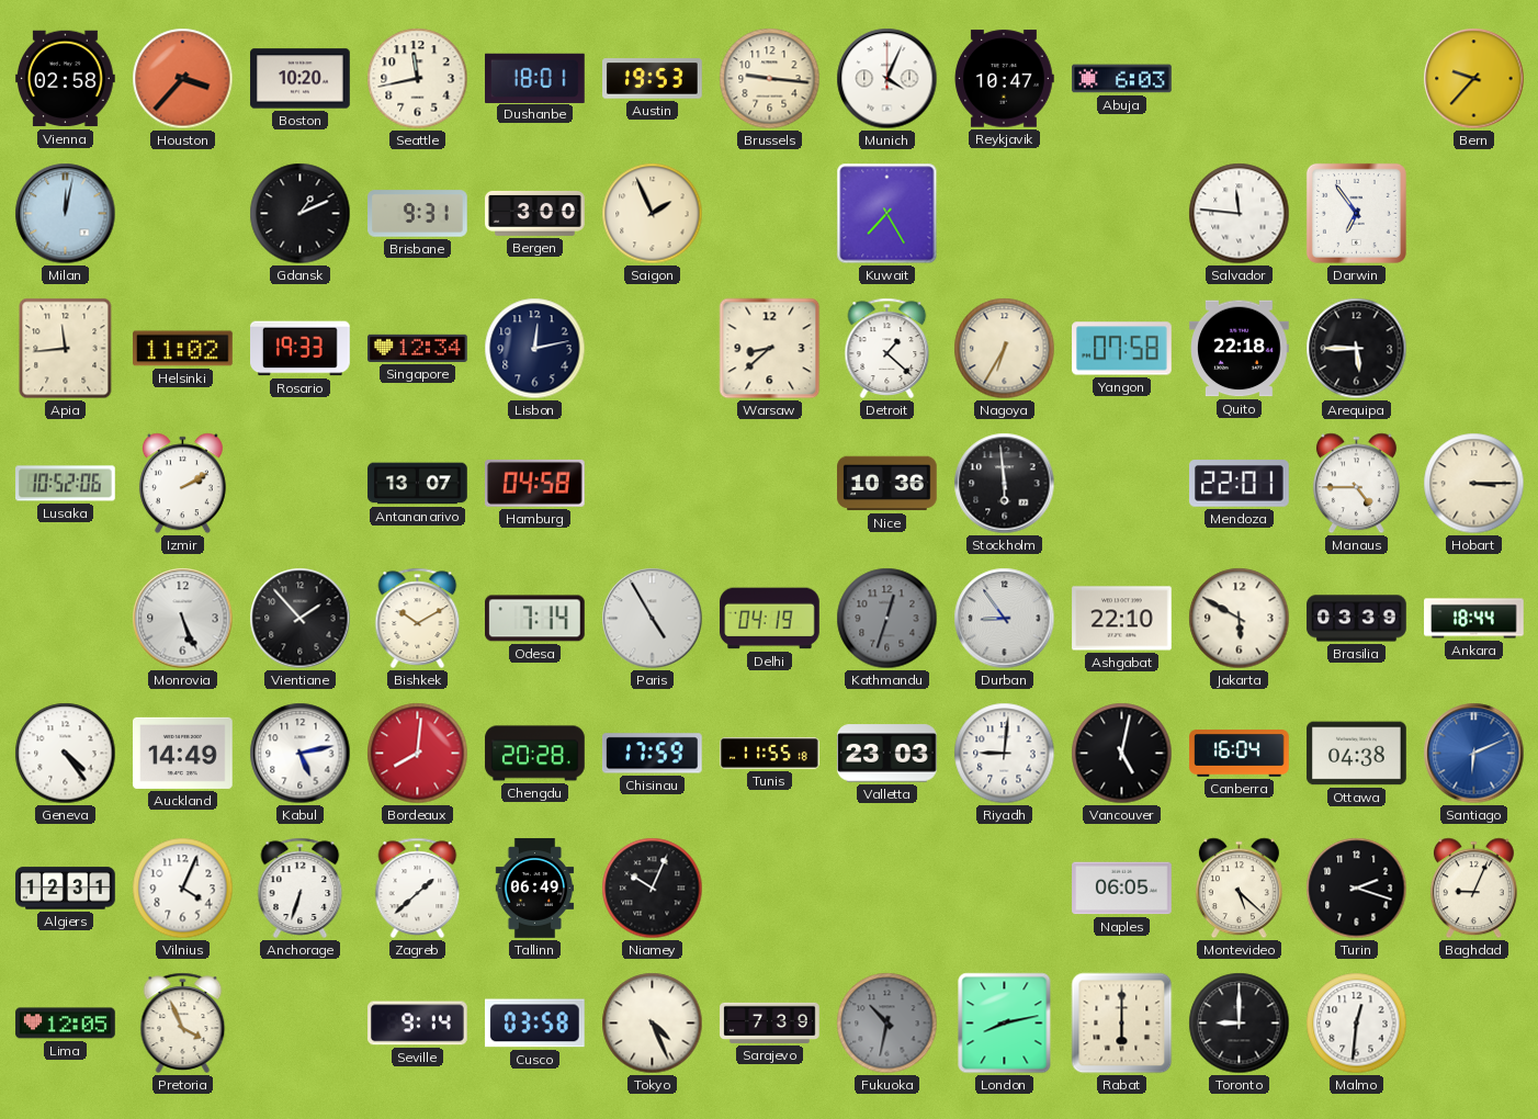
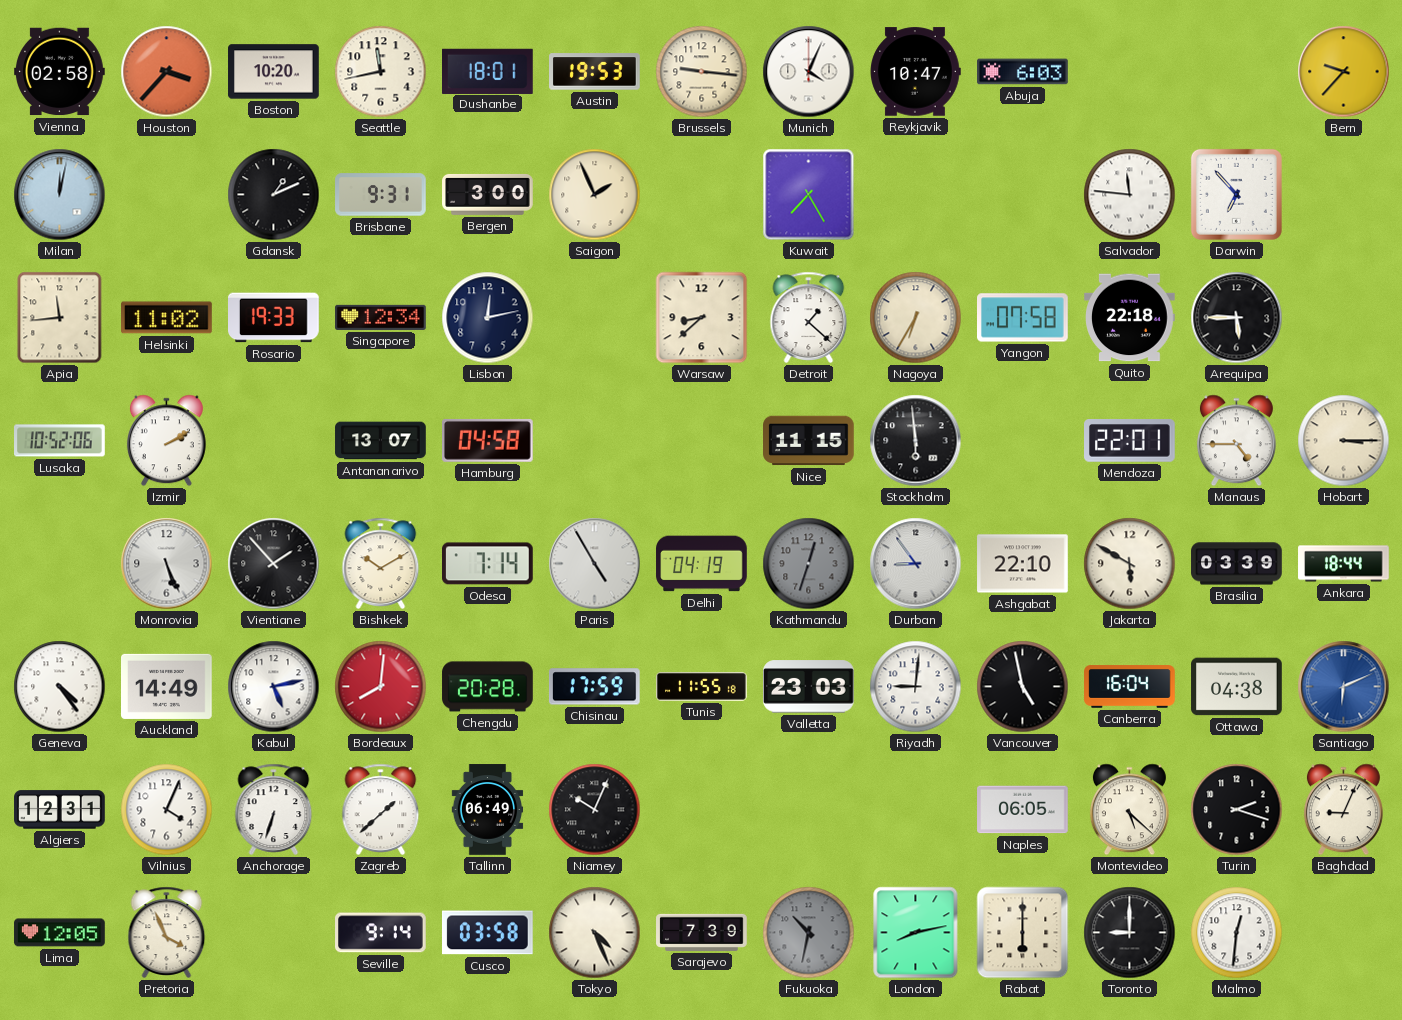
Darwin: 6:54 -> 6:53 (1236, 194)
Nice: 10:36 -> 11:15 (809, 441)
Vancouver: 5:02 -> 4:58 (1023, 687)
